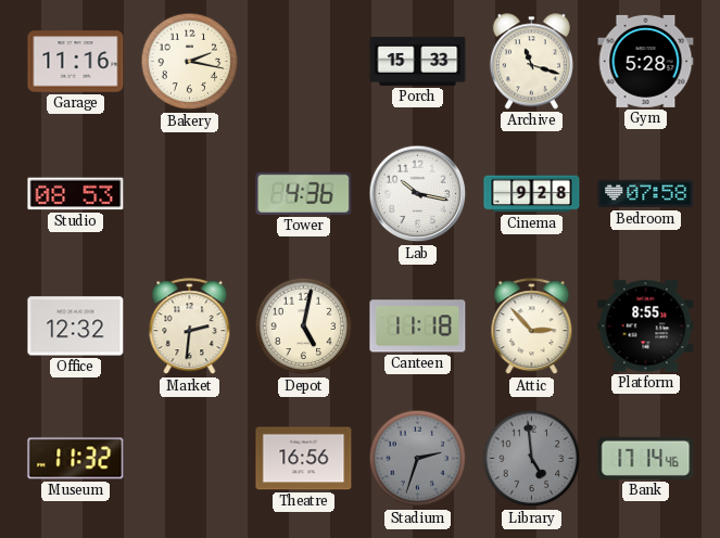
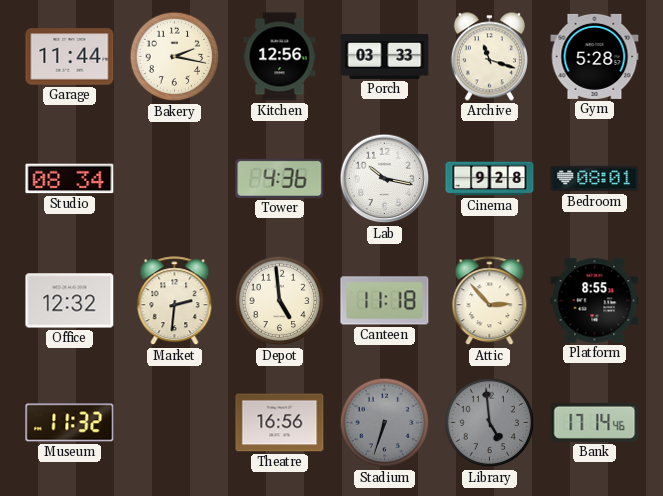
Garage: 11:16 -> 11:44 (70, 57)
Kitchen: none -> 12:56 (280, 57)
Porch: 15:33 -> 03:33 (385, 56)
Studio: 08:53 -> 08:34 (70, 179)
Bedroom: 07:58 -> 08:01 (595, 179)
Depot: 5:02 -> 4:59 (280, 301)
Stadium: 2:33 -> 6:33 (385, 423)
